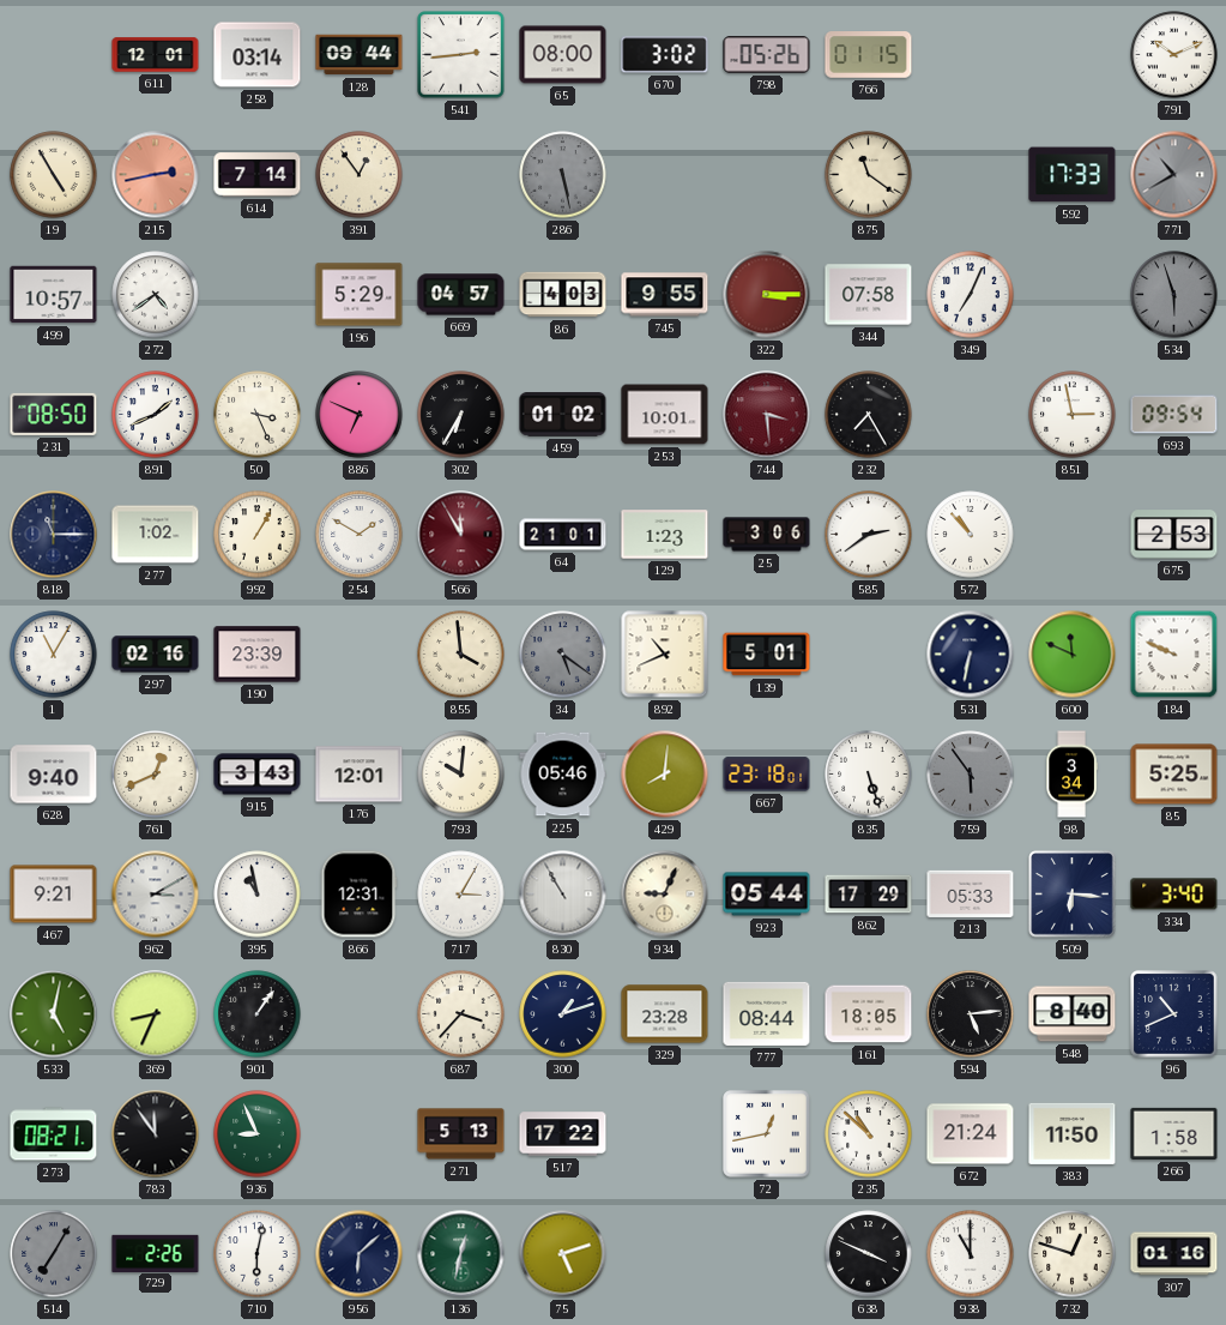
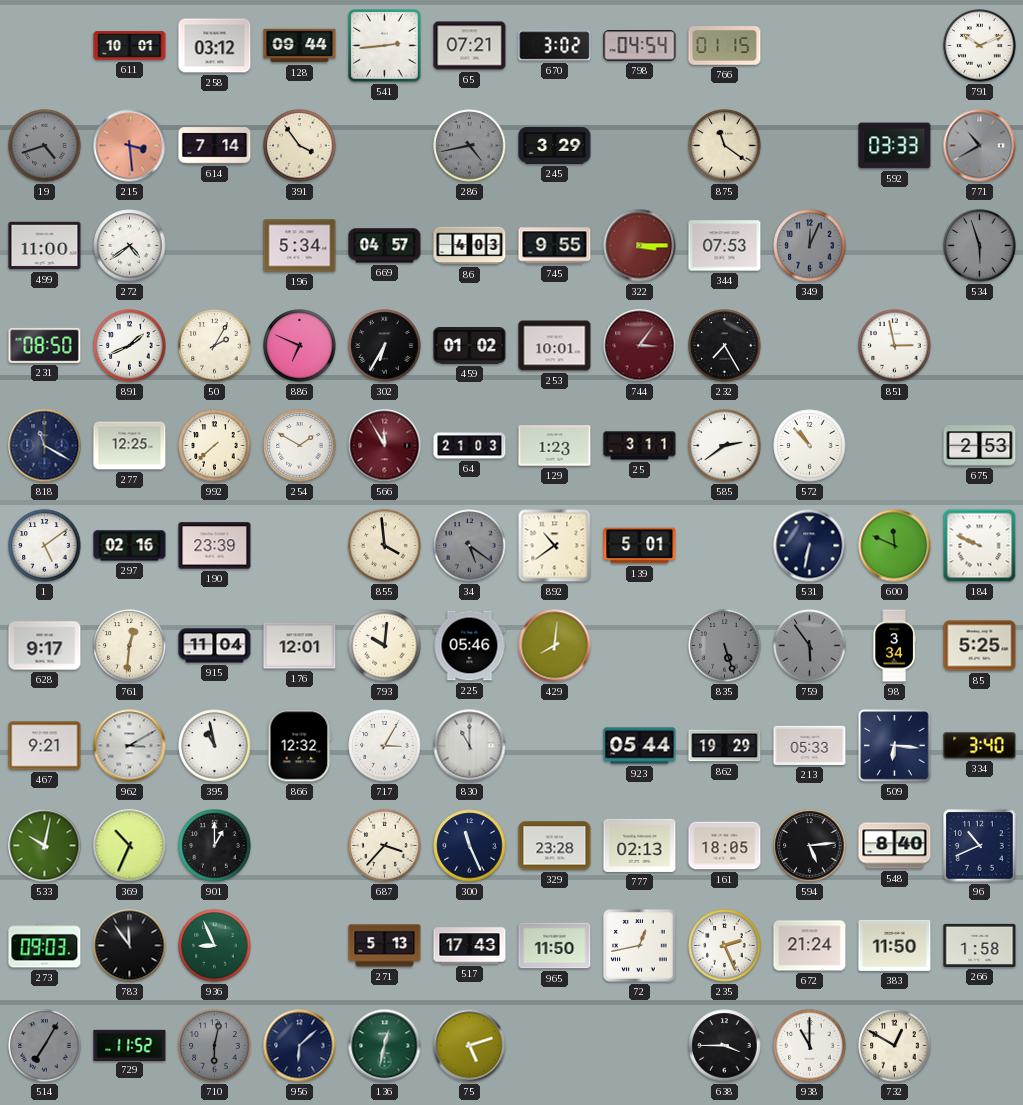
611: 12:01 -> 10:01 (130, 46)
258: 03:14 -> 03:12 (215, 46)
65: 08:00 -> 07:21 (470, 46)
798: 05:26 -> 04:54 (640, 46)
19: 4:55 -> 4:42 (45, 146)
19 dial: cream -> grey (45, 146)
215: 2:43 -> 3:29 (130, 146)
391: 12:54 -> 3:54 (300, 146)
286: 5:28 -> 4:43 (470, 146)
245: none -> 3:29 (555, 146)
592: 17:33 -> 03:33 (895, 146)
499: 10:57 -> 11:00 (45, 246)
196: 5:29 -> 5:34 (300, 246)
344: 07:58 -> 07:53 (725, 246)
349: 7:04 -> 12:04 (810, 246)
349 dial: white -> grey (810, 246)
50: 3:26 -> 2:05 (215, 346)
744: 3:29 -> 3:06 (640, 346)
693: 09:54 -> none (1174, 415)
818: 11:15 -> 11:20 (45, 446)
277: 1:02 -> 12:25 (130, 446)
992: 1:05 -> 7:38 (215, 446)
64: 21:01 -> 21:03 (470, 446)
25: 3:06 -> 3:11 (640, 446)
1: 11:05 -> 5:09 (45, 546)
892: 10:41 -> 10:39 (555, 546)
628: 9:40 -> 9:17 (45, 646)
761: 12:41 -> 12:31 (130, 646)
915: 3:43 -> 11:04 (215, 646)
667: 23:18 -> none (767, 775)
835 dial: white -> grey (725, 646)
866: 12:31 -> 12:32 (300, 746)
830: 10:55 -> 11:00 (470, 746)
934: 9:04 -> none (665, 895)
862: 17:29 -> 19:29 (725, 746)
533: 5:02 -> 10:02 (45, 846)
369: 8:34 -> 10:34 (130, 846)
901: 1:06 -> 1:00 (215, 846)
300: 1:12 -> 11:26 (470, 846)
777: 08:44 -> 02:13 (640, 845)
273: 08:21 -> 09:03 (45, 946)
517: 17:22 -> 17:43 (470, 946)
965: none -> 11:50 (555, 946)
235: 10:52 -> 2:26 (725, 946)
729: 2:26 -> 11:52 (130, 1045)
710 dial: white -> grey (215, 1046)
638: 3:49 -> 3:45 (725, 1046)
732: 12:48 -> 12:50 (895, 1046)
307: 01:16 -> none (1174, 1254)
